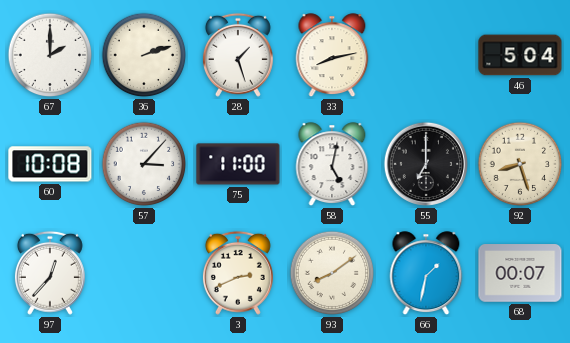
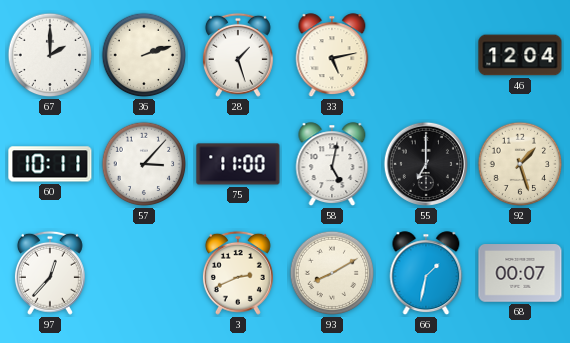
33: 8:13 -> 5:13 (332, 56)
46: 5:04 -> 12:04 (520, 55)
60: 10:08 -> 10:11 (50, 164)
92: 8:27 -> 1:27 (520, 164)
93: 8:09 -> 8:10 (332, 273)
